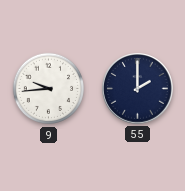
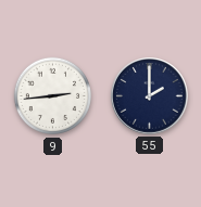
9: 9:44 -> 2:44 (53, 96)
